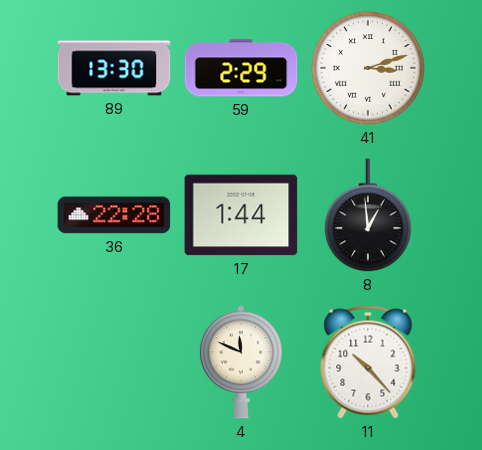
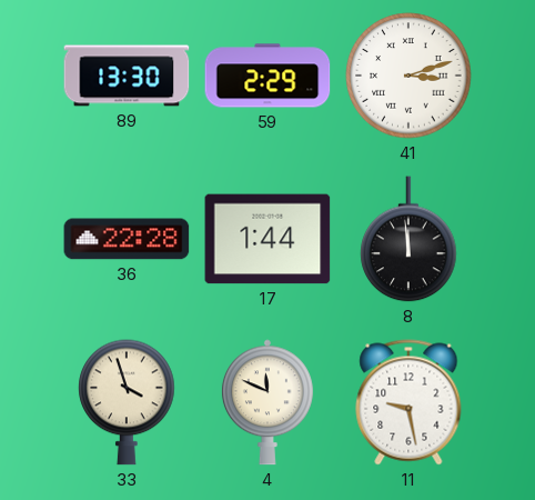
8: 12:59 -> 11:59 (408, 239)
33: none -> 3:57 (127, 402)
11: 10:23 -> 9:28 (408, 402)
